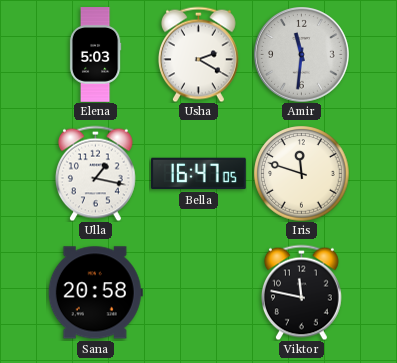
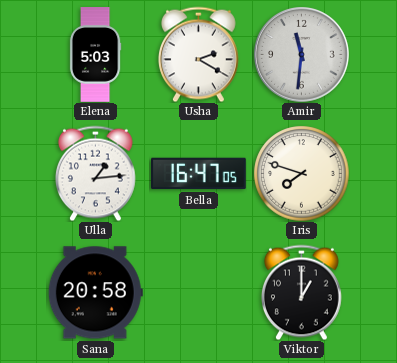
Ulla: 1:17 -> 1:14 (95, 173)
Iris: 11:48 -> 7:48 (301, 173)
Viktor: 11:47 -> 1:00 (301, 292)
